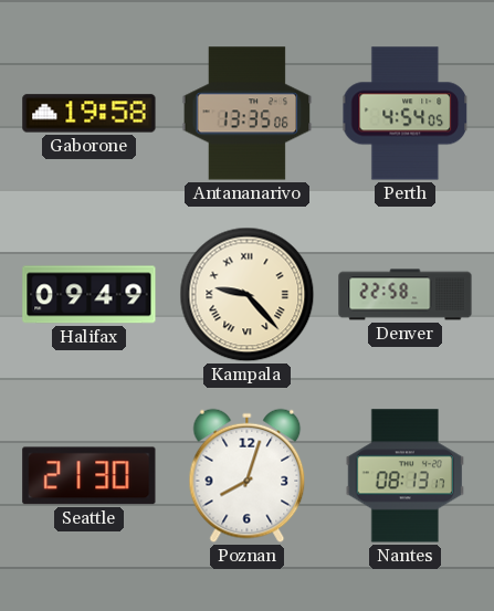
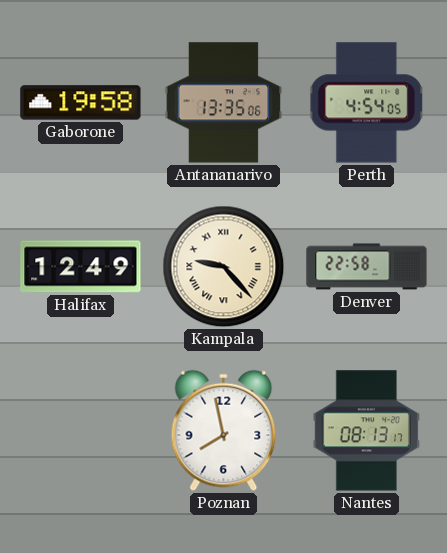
Halifax: 09:49 -> 12:49 (81, 267)
Seattle: 21:30 -> none (90, 476)
Poznan: 8:03 -> 7:58 (224, 431)
